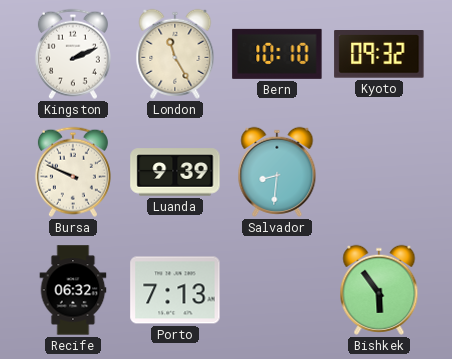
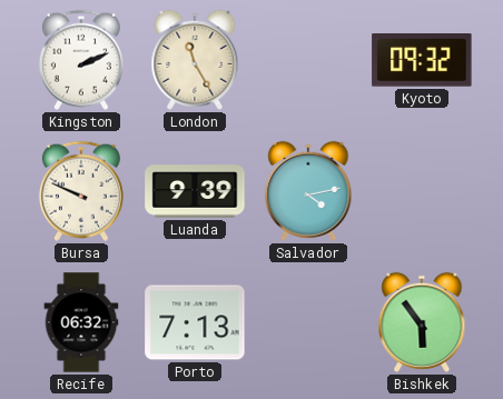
Bern: 10:10 -> none (277, 54)
Salvador: 8:31 -> 4:13 (308, 191)
